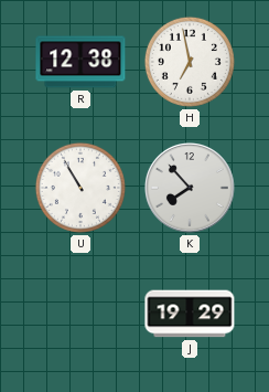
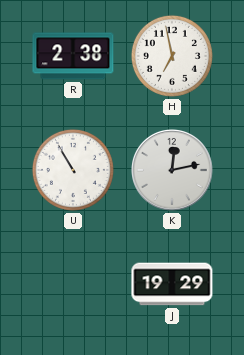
R: 12:38 -> 2:38 (73, 56)
K: 7:53 -> 12:13 (173, 171)
